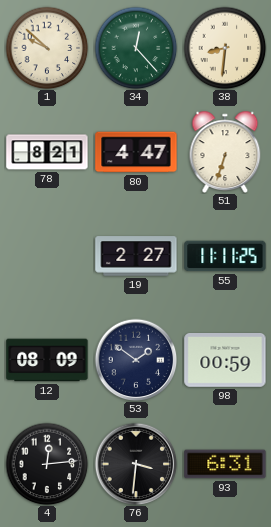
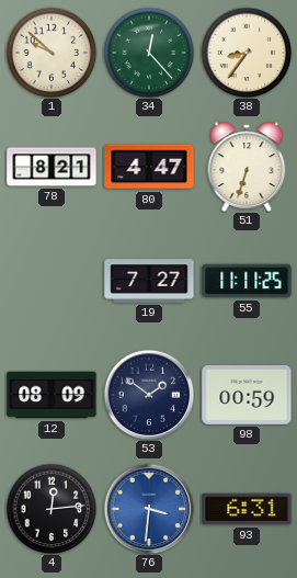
38: 8:31 -> 8:36 (247, 53)
19: 2:27 -> 7:27 (149, 281)
76 dial: black -> blue (149, 509)
